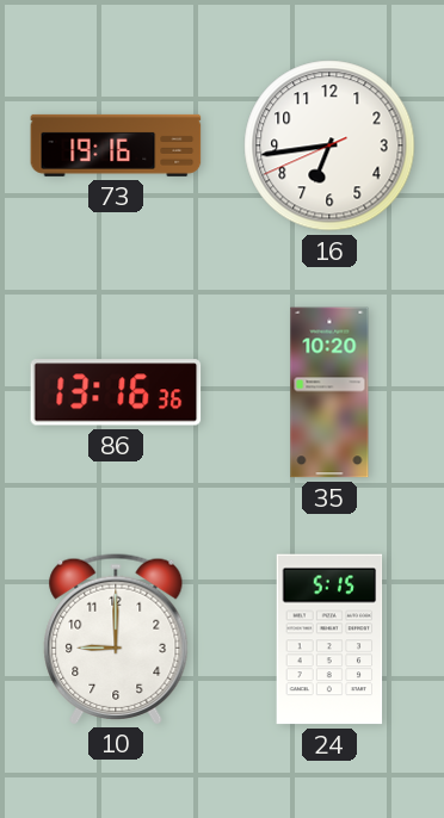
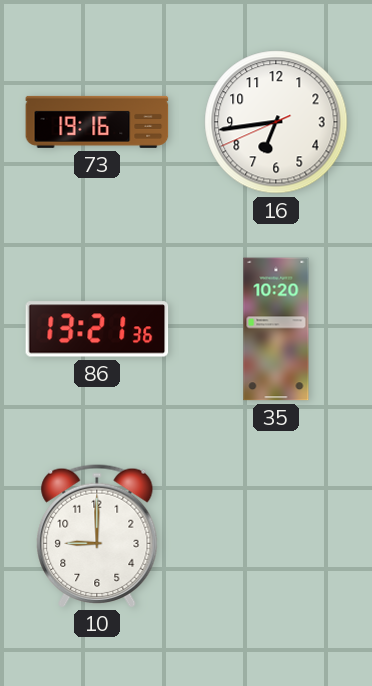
86: 13:16 -> 13:21 (97, 329)
24: 5:15 -> none (329, 639)
